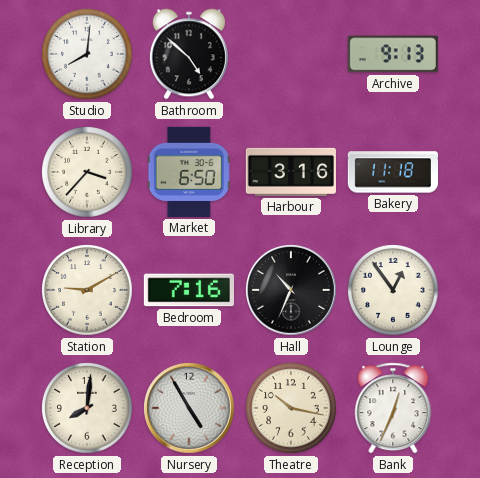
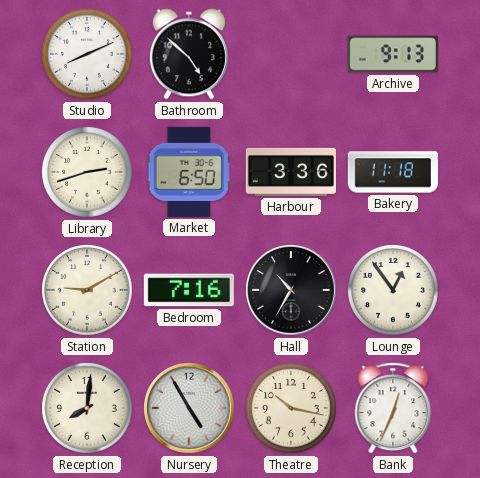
Studio: 8:01 -> 8:11 (88, 55)
Library: 3:37 -> 2:42 (88, 173)
Harbour: 3:16 -> 3:36 (291, 172)
Hall: 10:34 -> 10:35 (292, 291)
